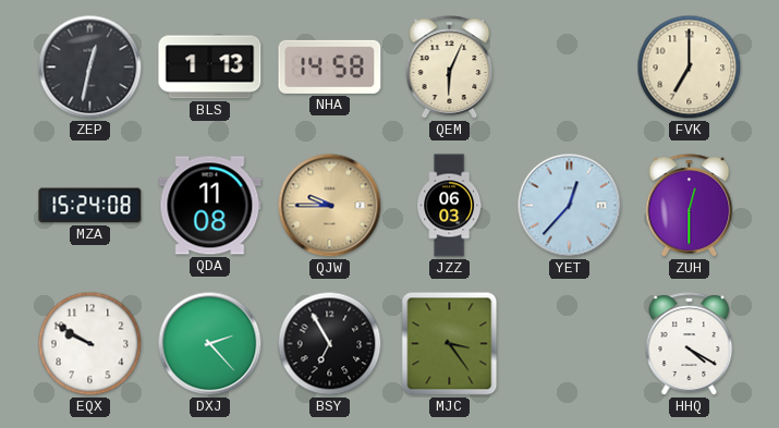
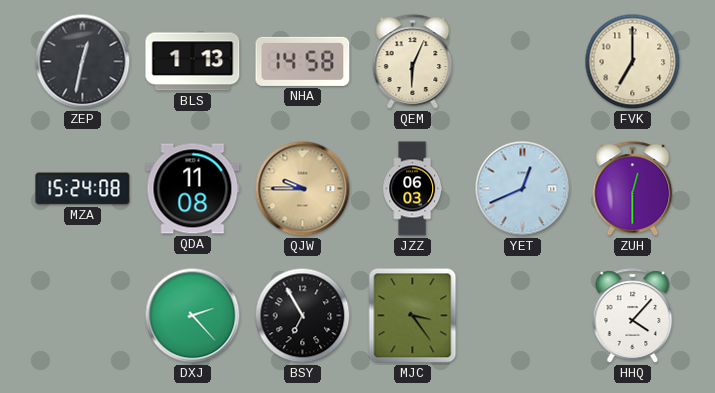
YET: 12:37 -> 12:41 (523, 189)
EQX: 9:50 -> none (90, 344)
HHQ: 4:20 -> 4:07 (633, 316)
